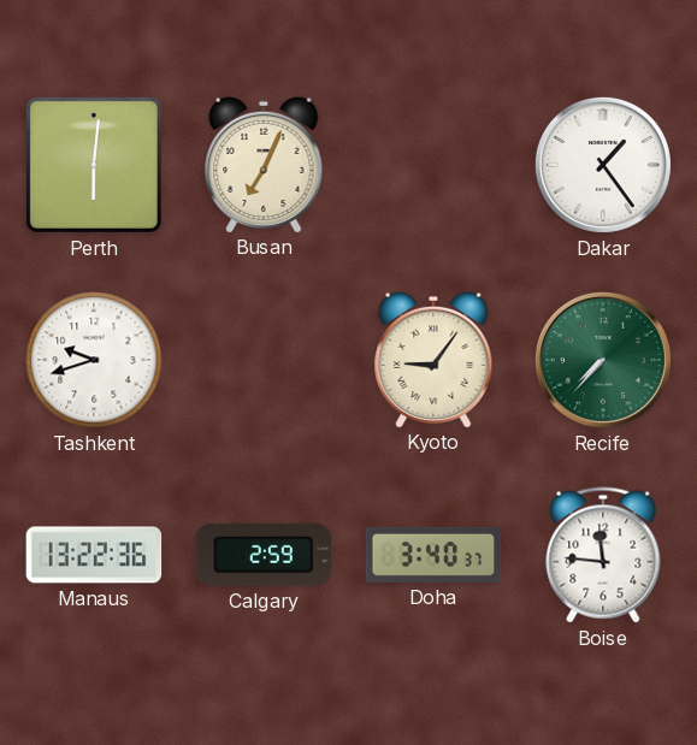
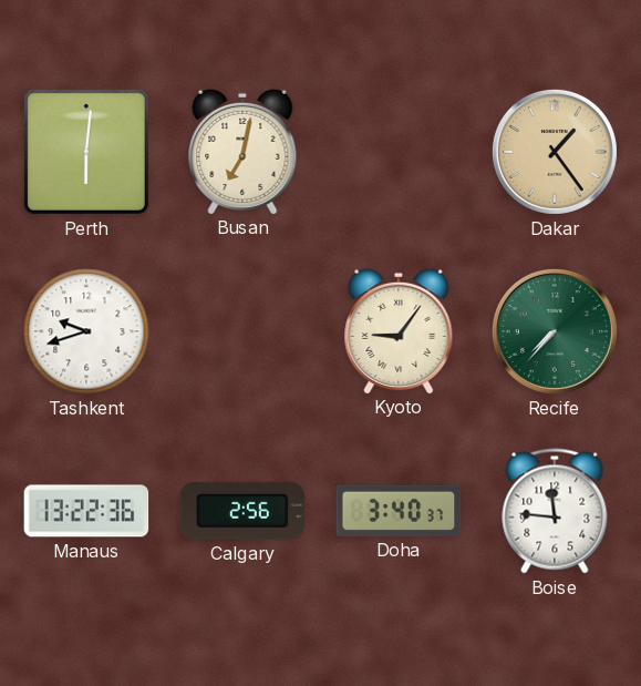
Busan: 7:04 -> 7:02 (242, 151)
Dakar dial: white -> champagne (555, 152)
Calgary: 2:59 -> 2:56 (242, 511)
